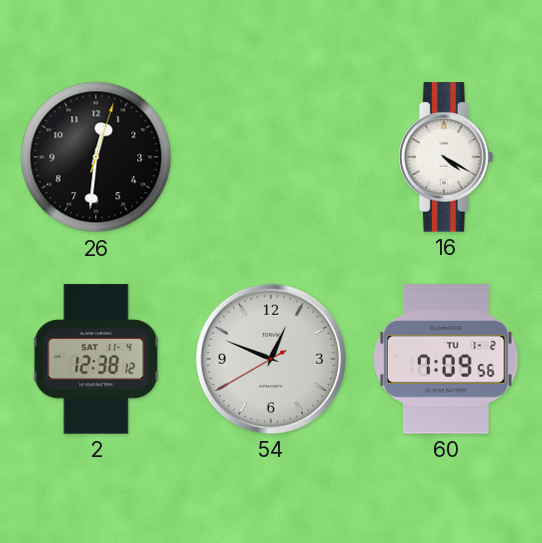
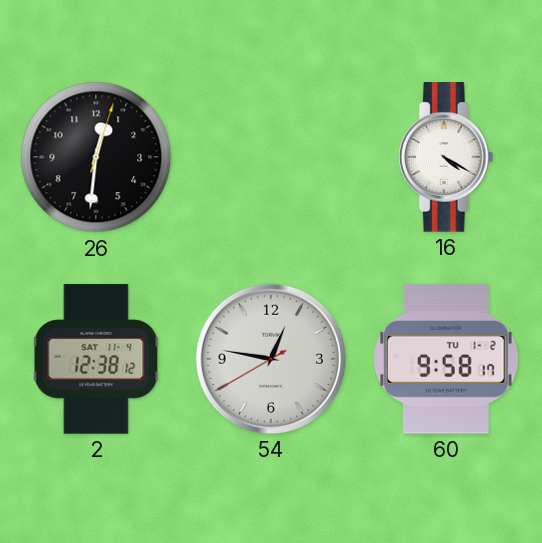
54: 12:48 -> 12:46 (271, 359)
60: 7:09 -> 9:58 (446, 359)
